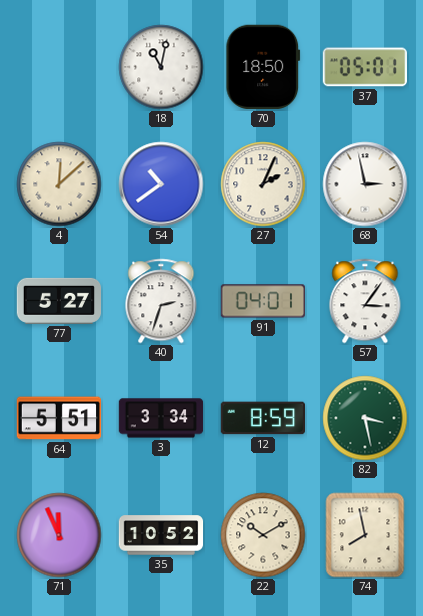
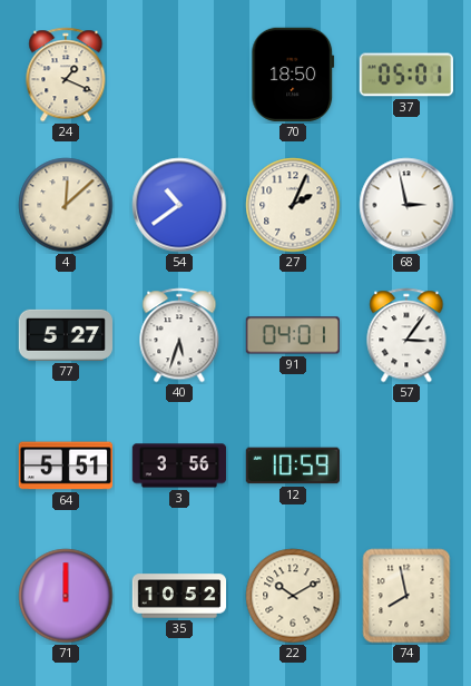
24: none -> 1:19 (66, 75)
18: 11:02 -> none (161, 67)
40: 2:33 -> 5:33 (179, 335)
3: 3:34 -> 3:56 (179, 465)
12: 8:59 -> 10:59 (292, 465)
82: 3:28 -> none (365, 418)
71: 11:56 -> 12:00 (66, 596)
